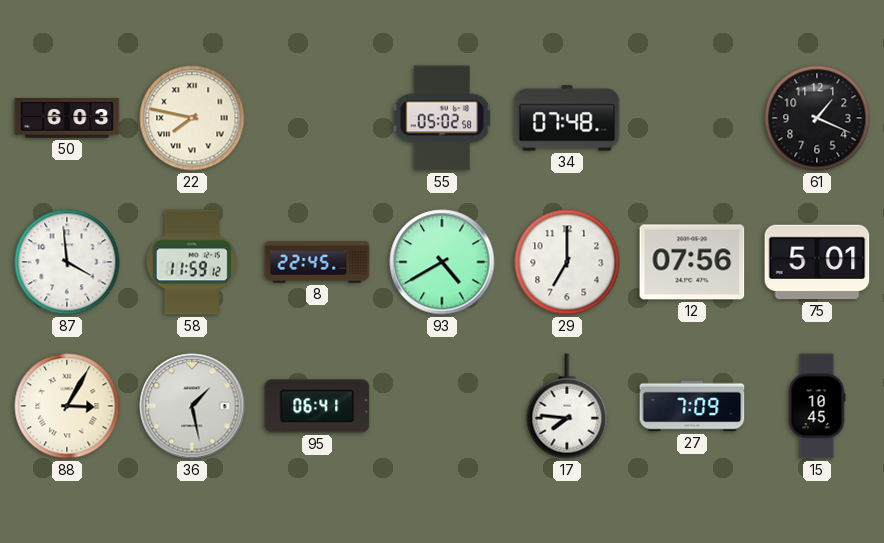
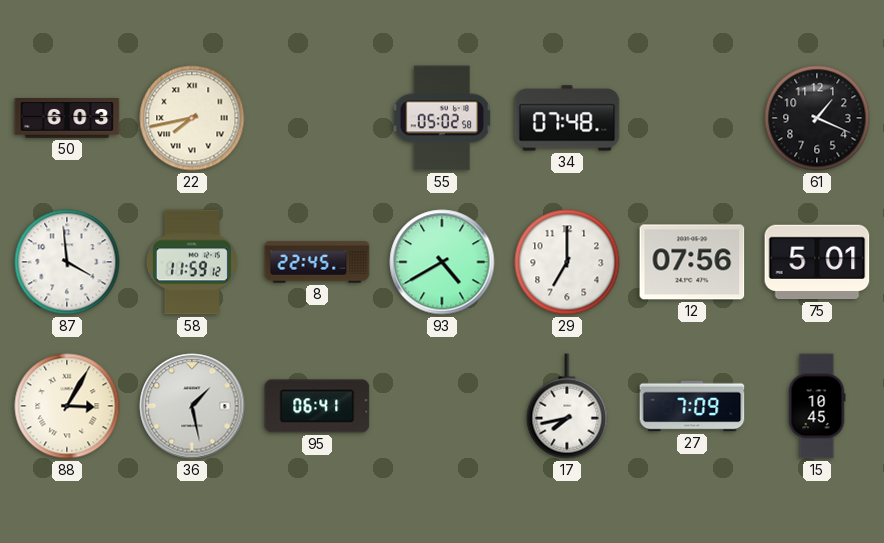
22: 7:47 -> 7:43 (192, 118)
17: 7:46 -> 7:43 (567, 406)
